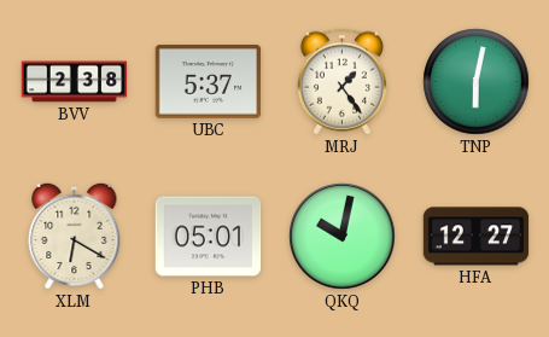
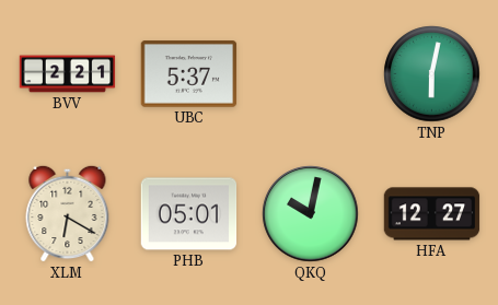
BVV: 2:38 -> 2:21 (68, 74)
MRJ: 1:24 -> none (341, 82)
